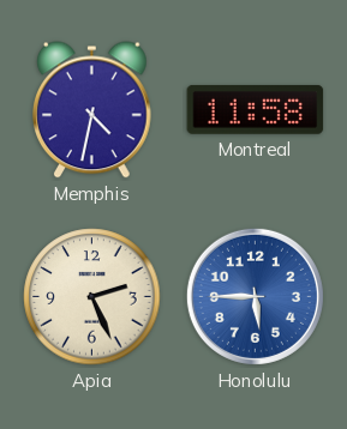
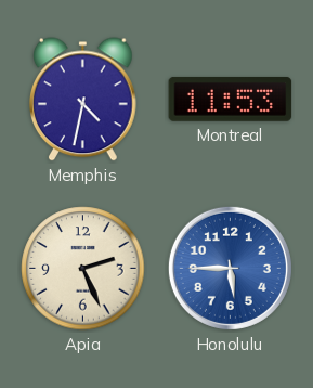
Montreal: 11:58 -> 11:53 (231, 99)
